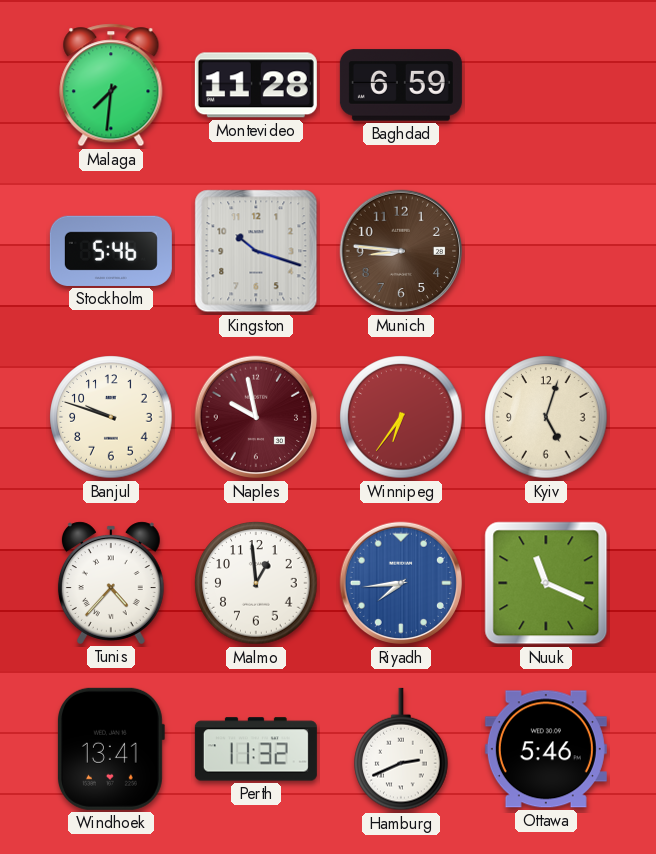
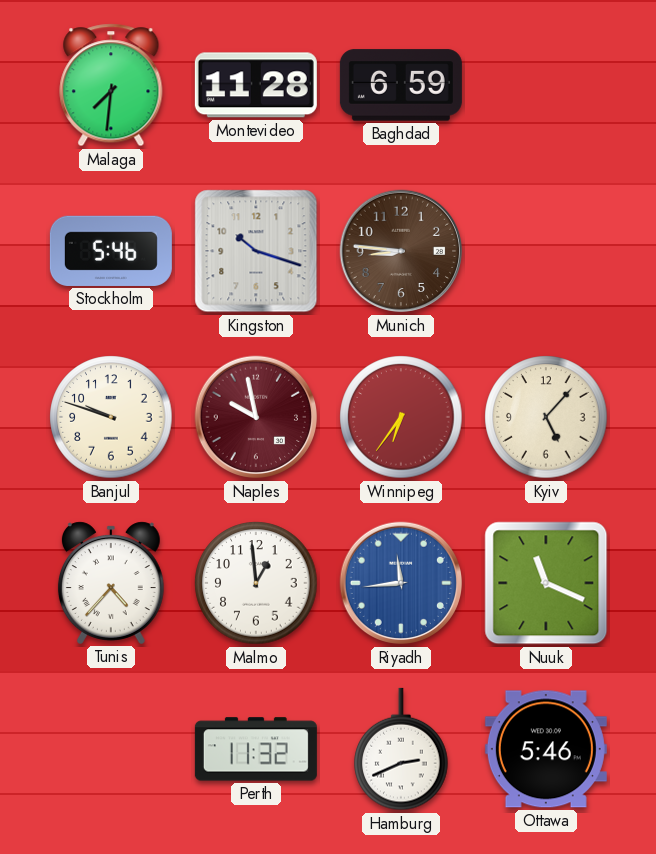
Kyiv: 5:03 -> 5:07 (546, 417)
Riyadh: 7:44 -> 11:44 (401, 583)
Windhoek: 13:41 -> none (111, 749)
